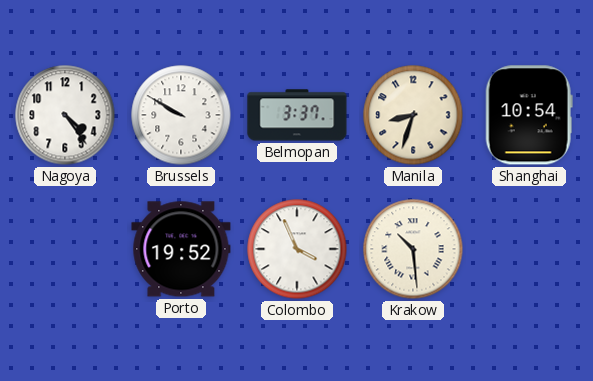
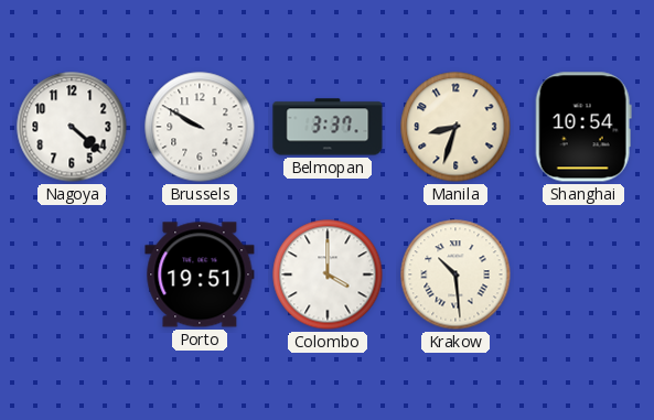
Nagoya: 4:24 -> 4:22 (72, 127)
Porto: 19:52 -> 19:51 (200, 274)
Colombo: 3:56 -> 4:00 (328, 274)
